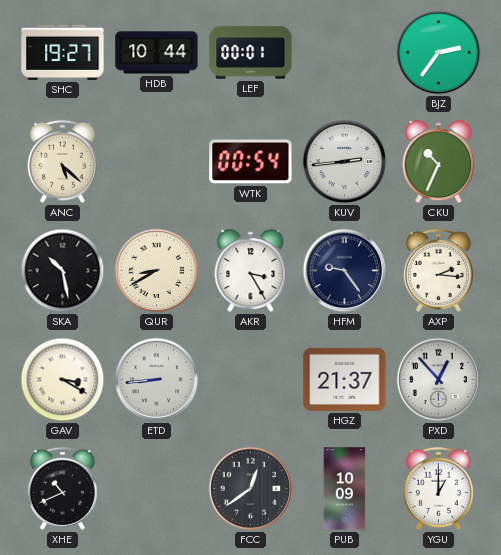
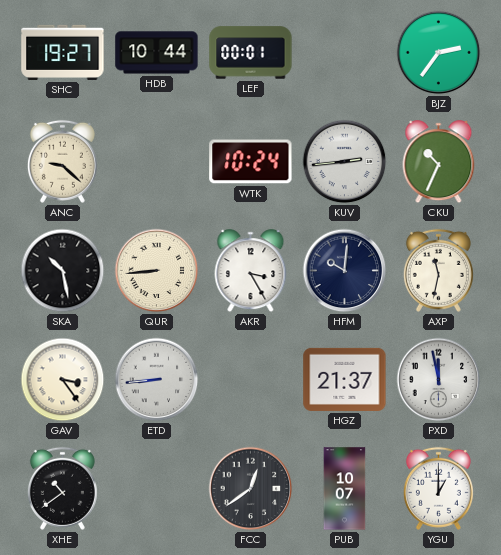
ANC: 5:22 -> 9:22 (62, 161)
WTK: 00:54 -> 10:24 (251, 162)
QUR: 8:40 -> 8:44 (157, 271)
HFM: 9:24 -> 10:01 (345, 271)
AXP: 2:16 -> 11:32 (438, 270)
GAV: 3:20 -> 3:24 (63, 380)
PXD: 12:53 -> 11:58 (439, 380)
XHE: 10:41 -> 10:39 (62, 488)
PUB: 10:09 -> 10:07 (345, 489)
